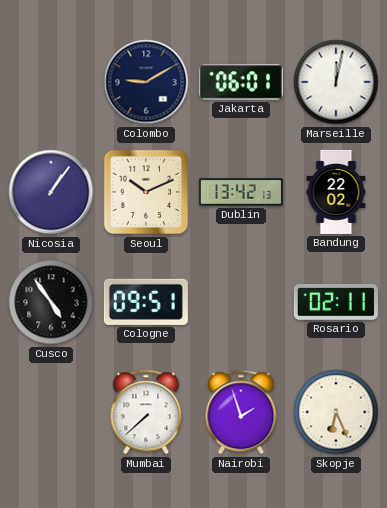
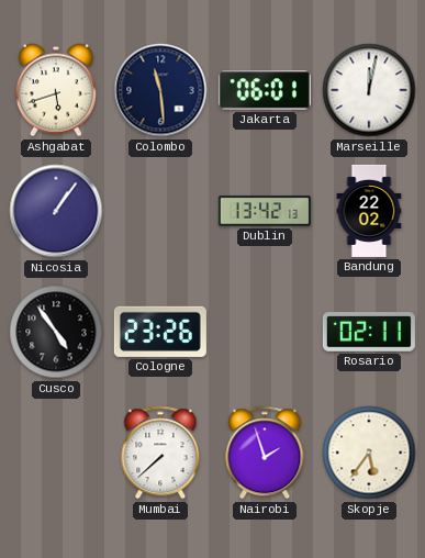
Ashgabat: none -> 5:42 (56, 90)
Colombo: 9:10 -> 11:29 (160, 90)
Seoul: 10:11 -> none (146, 192)
Cologne: 09:51 -> 23:26 (160, 332)
Skopje: 6:26 -> 5:36 (369, 453)
